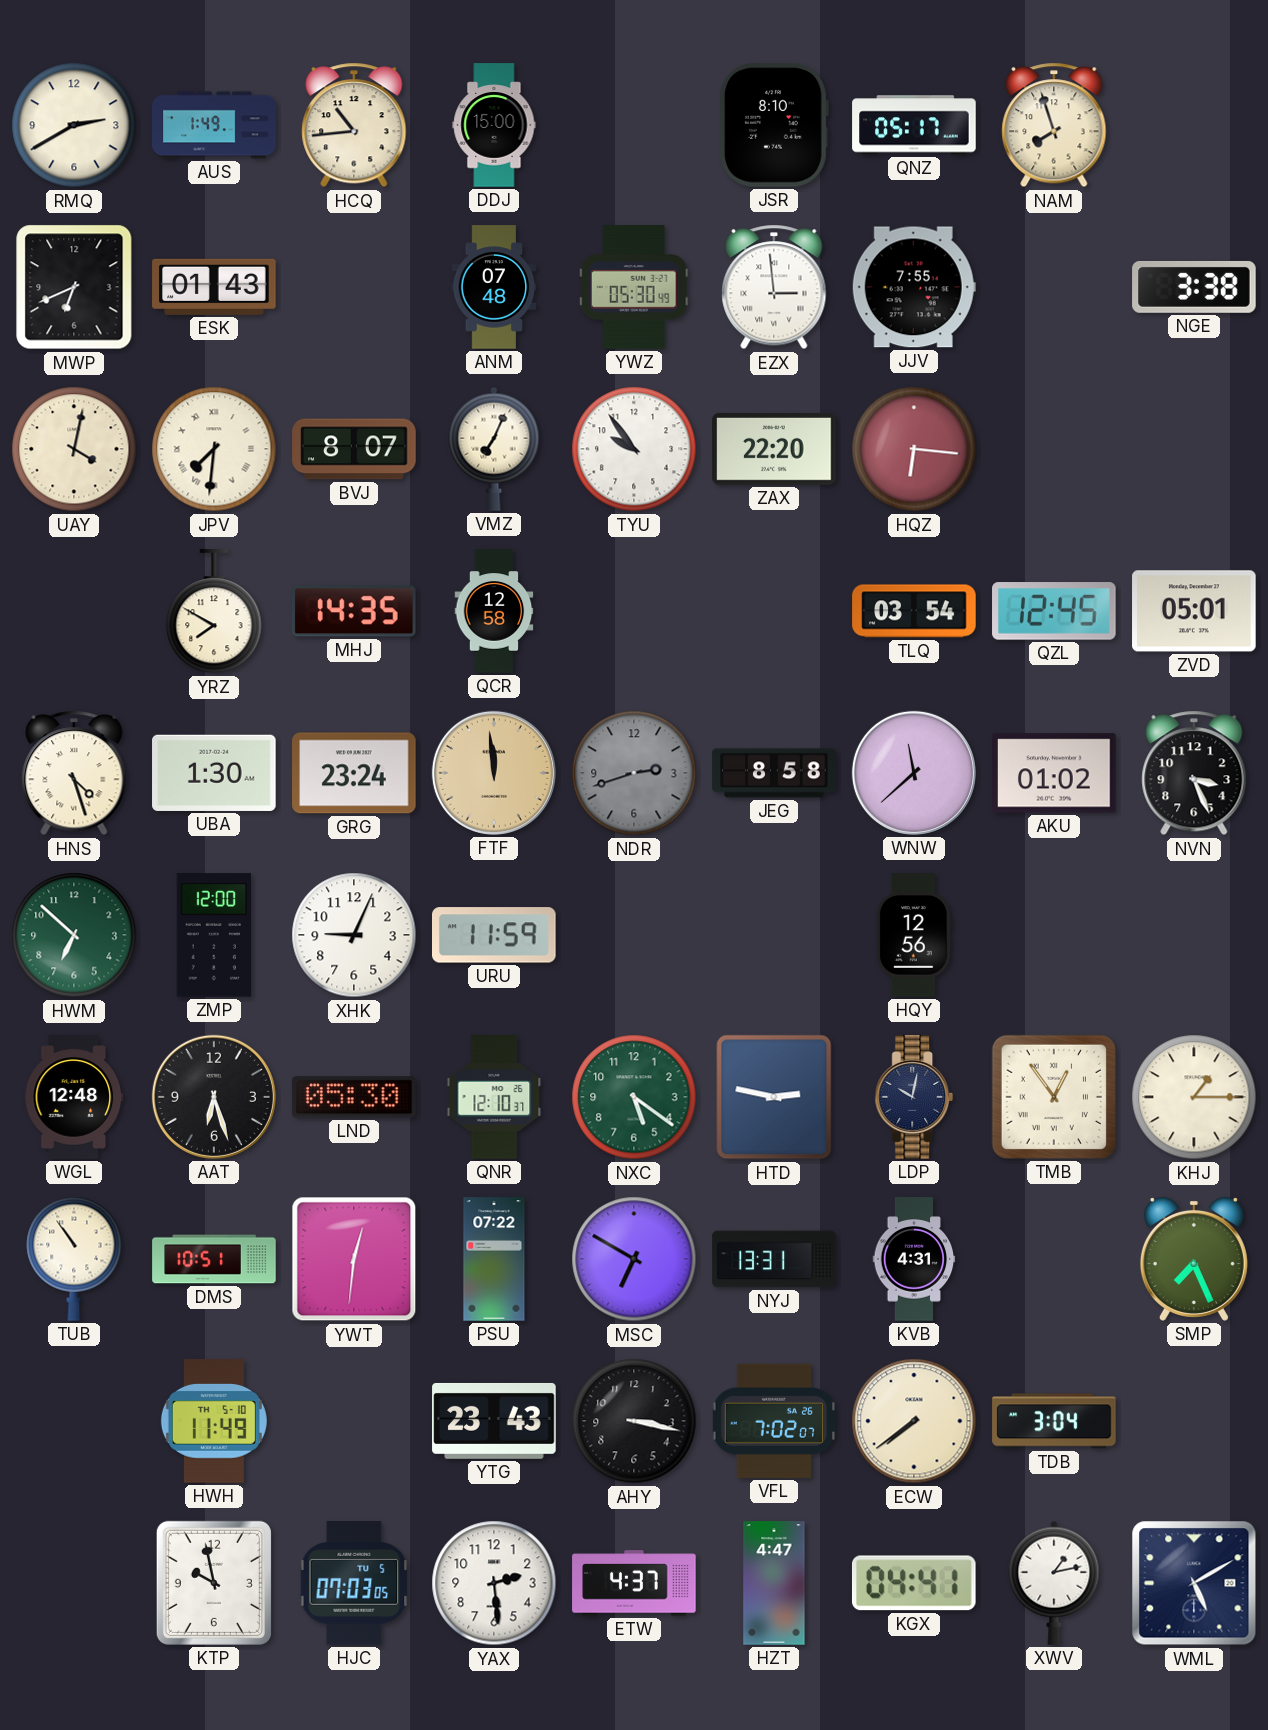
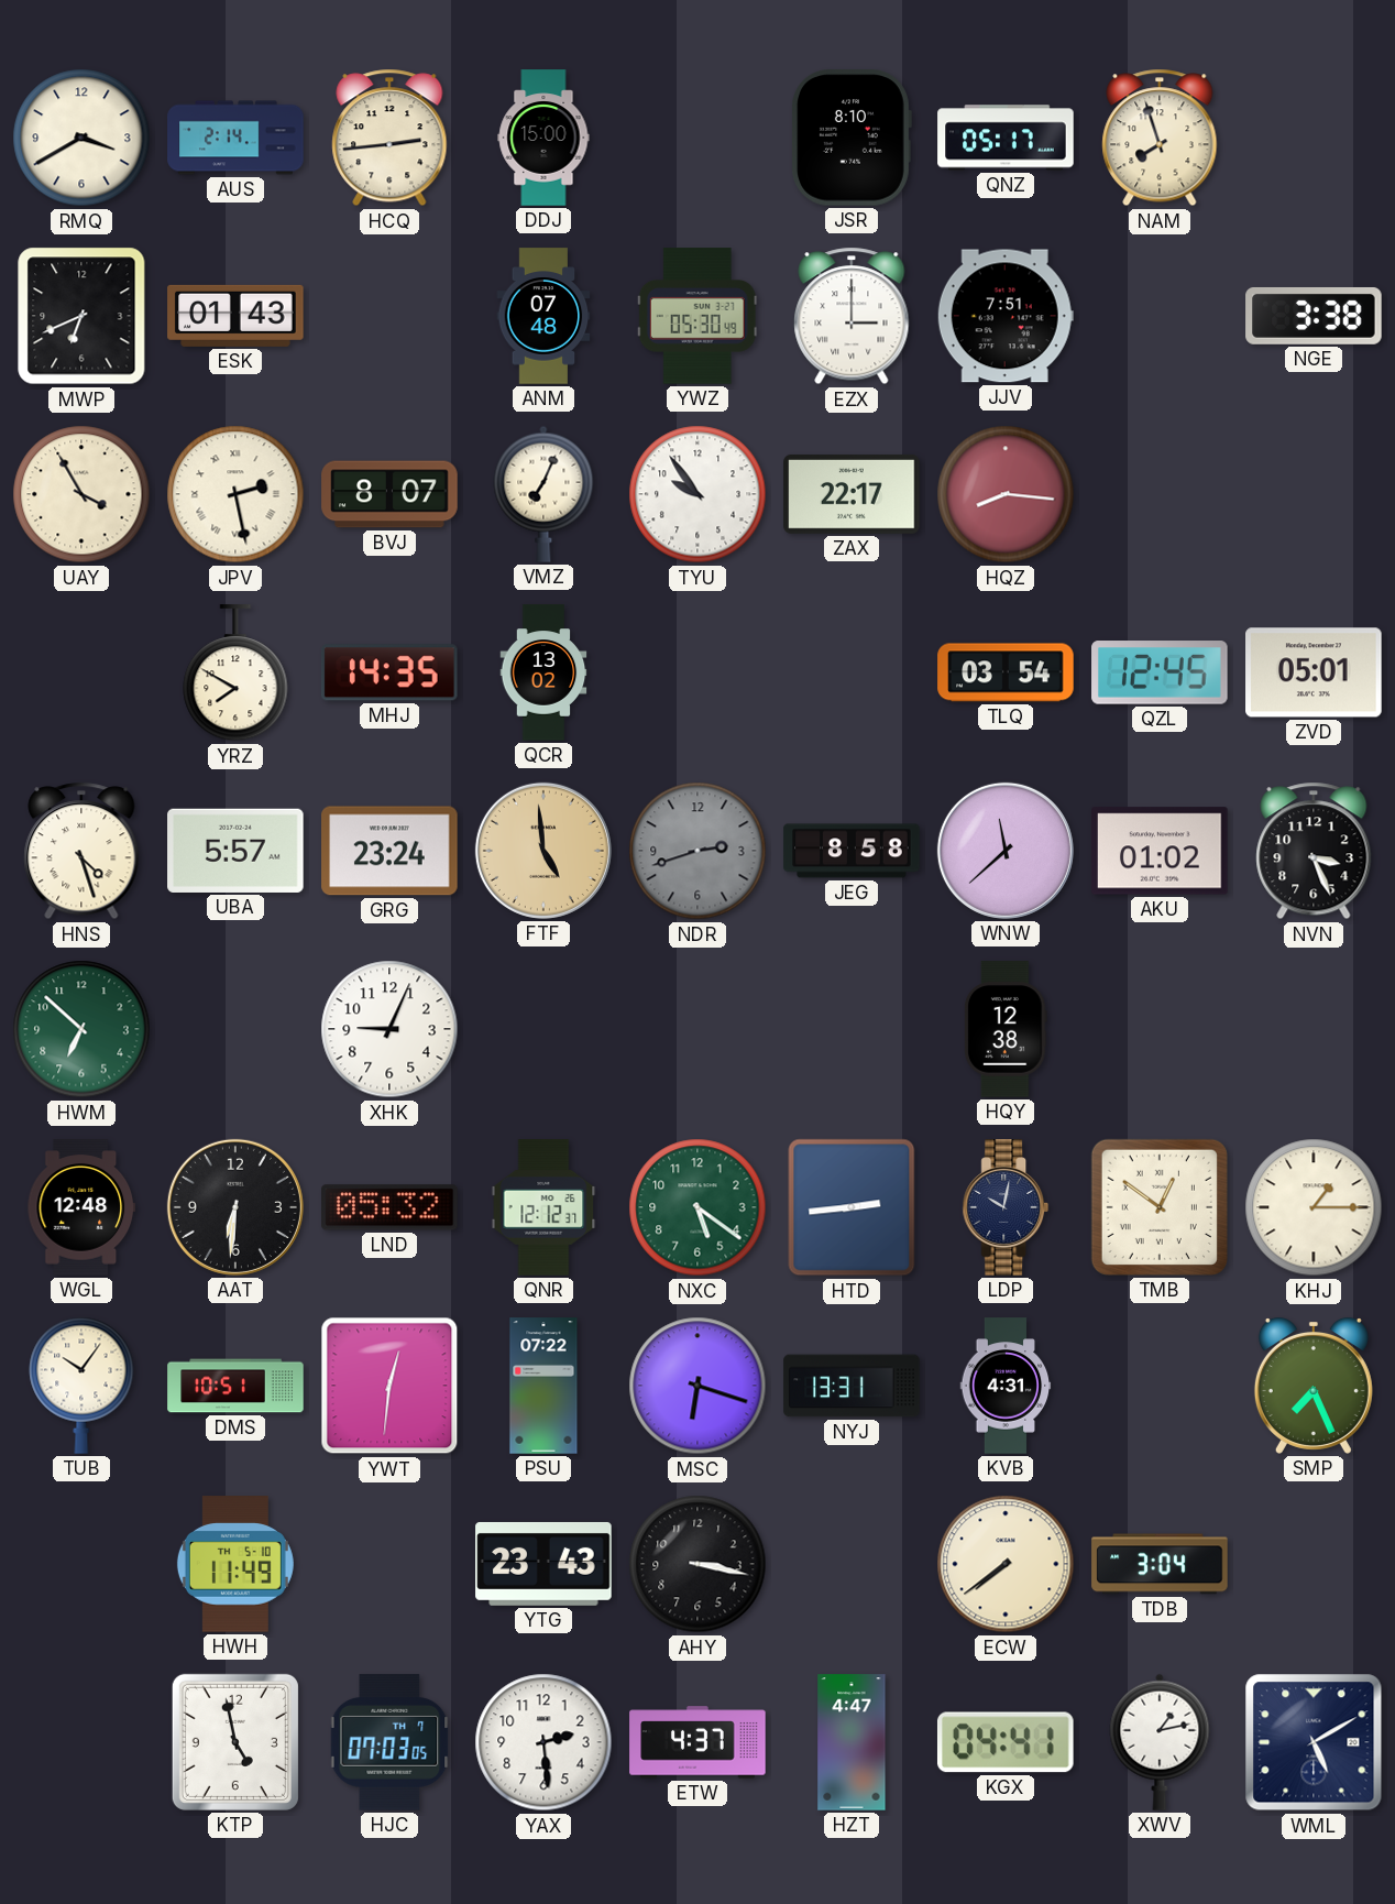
RMQ: 2:40 -> 3:40 (81, 138)
AUS: 1:49 -> 2:14 (235, 138)
HCQ: 10:44 -> 2:44 (389, 138)
EZX: 2:59 -> 3:00 (852, 316)
JJV: 7:55 -> 7:51 (1006, 316)
UAY: 4:02 -> 3:55 (81, 494)
JPV: 7:31 -> 2:28 (235, 494)
ZAX: 22:20 -> 22:17 (852, 494)
HQZ: 6:16 -> 8:16 (1006, 494)
QCR: 12:58 -> 13:02 (543, 672)
UBA: 1:30 -> 5:57 (235, 851)
FTF: 11:59 -> 4:59 (543, 851)
ZMP: 12:00 -> none (213, 935)
URU: 11:59 -> none (495, 935)
HQY: 12:56 -> 12:38 (1006, 1029)
AAT: 6:27 -> 6:31 (235, 1207)
LND: 05:30 -> 05:32 (391, 1207)
QNR: 12:10 -> 12:12 (543, 1207)
HTD: 2:47 -> 2:44 (852, 1207)
TMB: 12:54 -> 12:51 (1160, 1207)
TUB: 10:54 -> 10:06 (81, 1386)
MSC: 6:50 -> 6:18 (697, 1386)
VFL: 7:02 -> none (773, 1421)
KTP: 9:58 -> 4:58 (235, 1742)
HJC date: TU 5 -> TH 7 (389, 1742)
